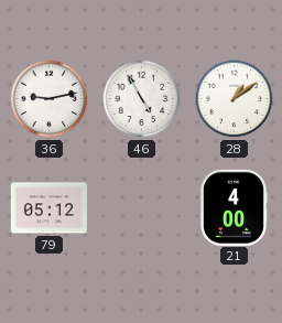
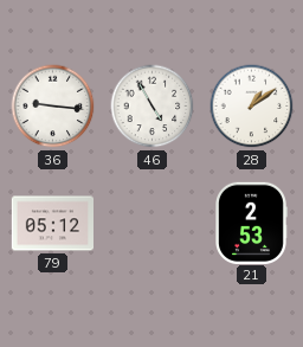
36: 9:13 -> 9:16 (53, 107)
21: 4:00 -> 2:53 (252, 223)
